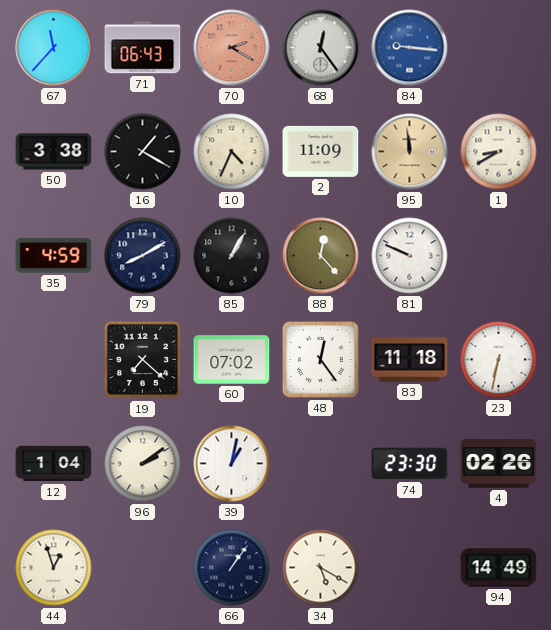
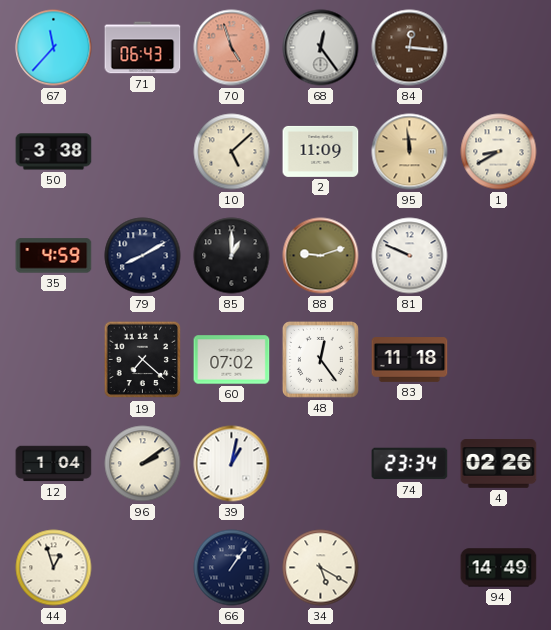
70: 2:20 -> 4:57 (232, 48)
84: 9:16 -> 12:16 (410, 48)
84 dial: blue -> brown (410, 48)
16: 1:20 -> none (143, 152)
10: 4:34 -> 5:08 (232, 152)
85: 1:05 -> 1:00 (232, 256)
88: 12:23 -> 9:12 (321, 256)
23: 6:32 -> none (499, 360)
74: 23:30 -> 23:34 (410, 464)
